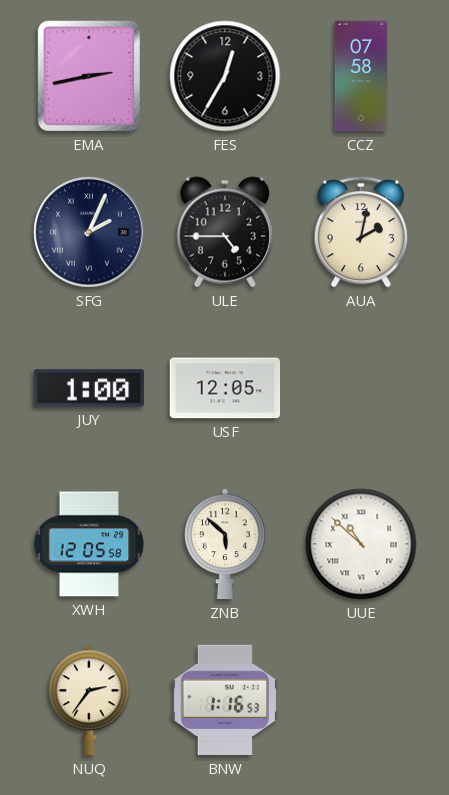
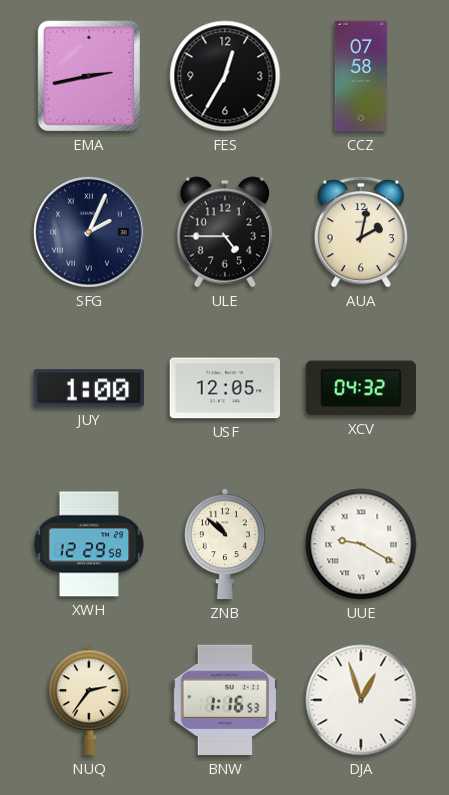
XCV: none -> 04:32 (360, 388)
XWH: 12:05 -> 12:29 (89, 544)
ZNB: 5:52 -> 10:52 (225, 544)
UUE: 10:52 -> 9:20 (361, 544)
DJA: none -> 12:57 (361, 700)
